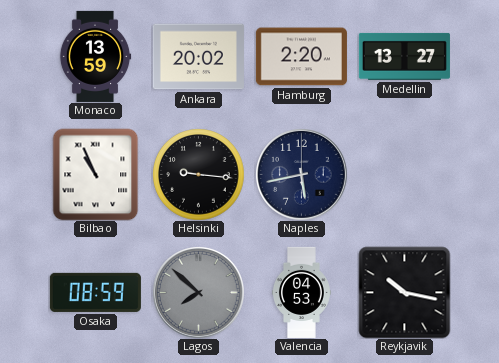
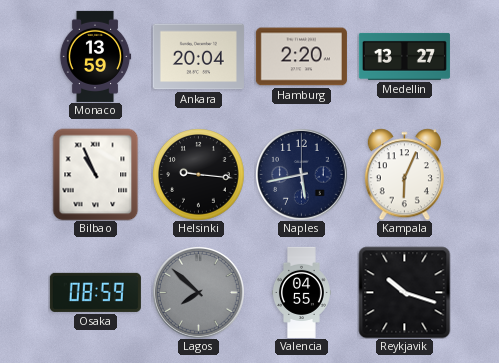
Ankara: 20:02 -> 20:04 (198, 57)
Kampala: none -> 6:04 (404, 174)
Valencia: 04:53 -> 04:55 (301, 292)
Reykjavik: 10:17 -> 10:18 (404, 292)
